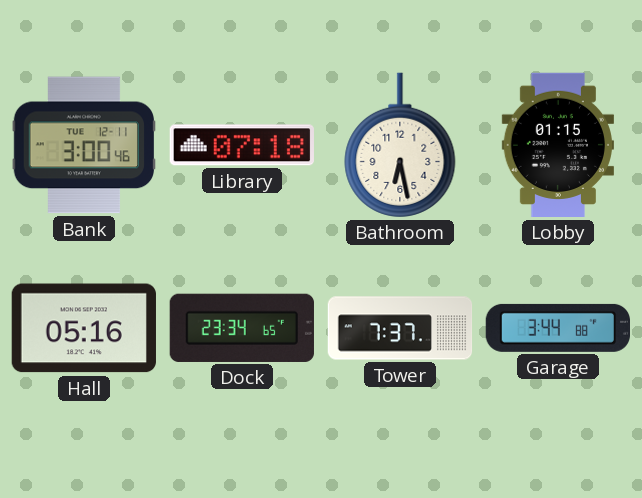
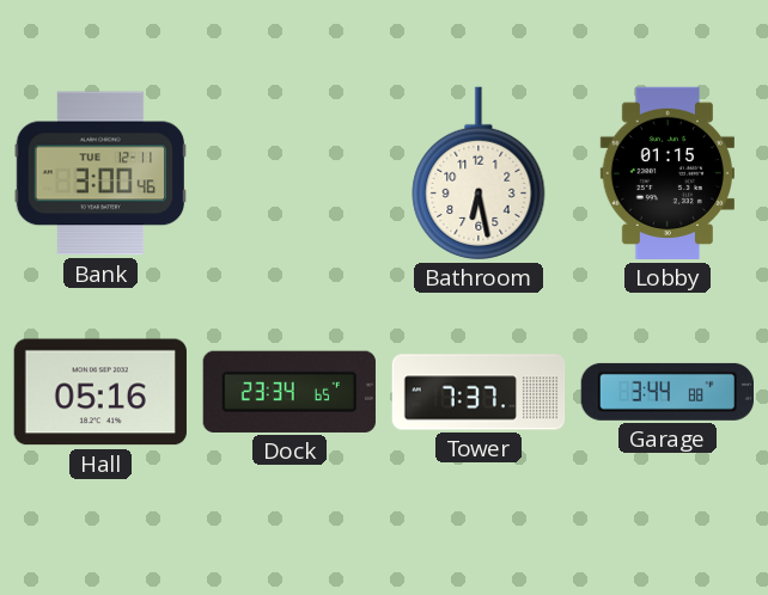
Library: 07:18 -> none (242, 145)
